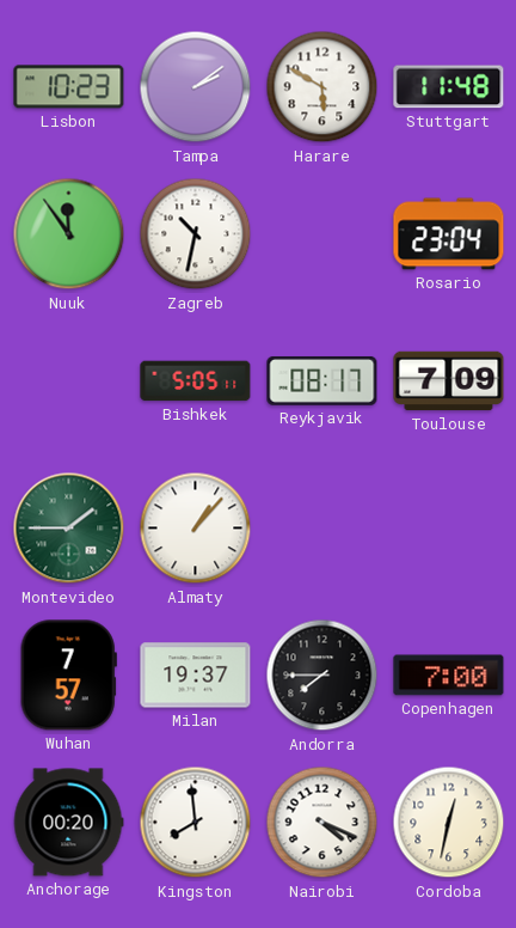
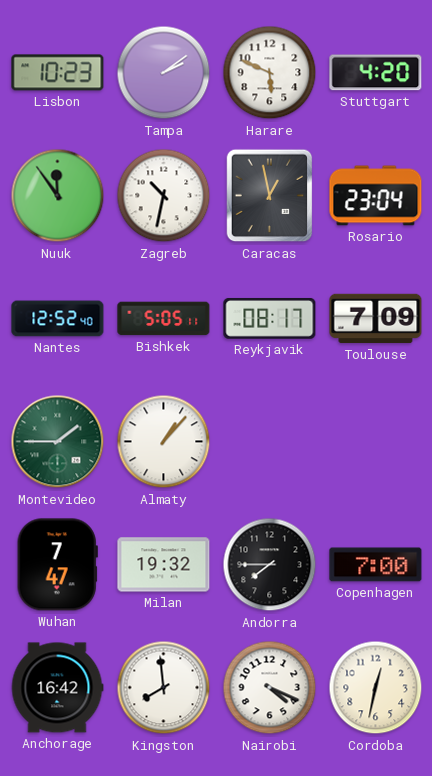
Harare: 5:50 -> 5:49 (270, 73)
Stuttgart: 11:48 -> 4:20 (376, 73)
Caracas: none -> 12:58 (270, 196)
Nantes: none -> 12:52 (58, 319)
Wuhan: 7:57 -> 7:47 (57, 565)
Milan: 19:37 -> 19:32 (164, 565)
Anchorage: 00:20 -> 16:42 (57, 688)
